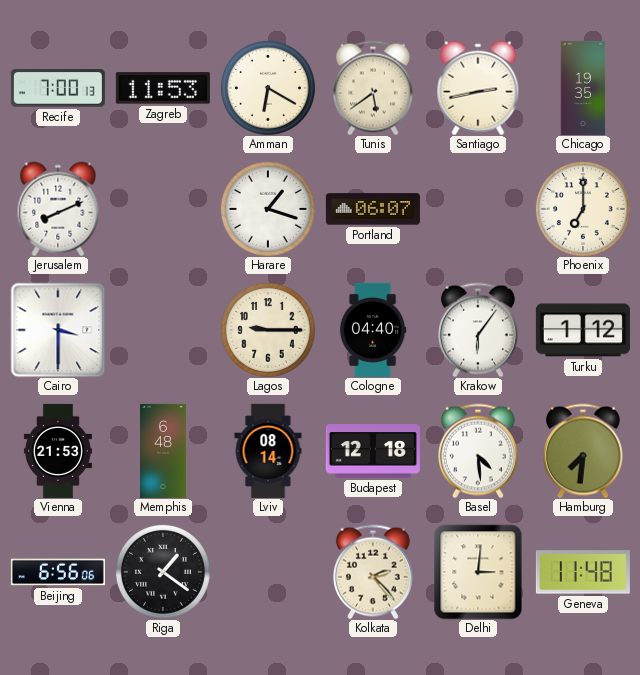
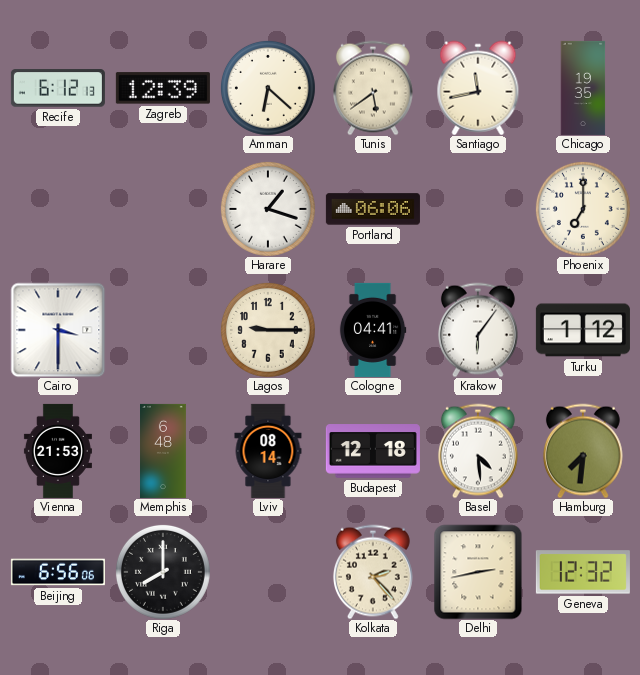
Recife: 7:00 -> 6:12 (58, 88)
Zagreb: 11:53 -> 12:39 (163, 88)
Amman: 6:20 -> 6:22 (268, 88)
Santiago: 2:43 -> 11:43 (478, 88)
Jerusalem: 8:11 -> none (58, 209)
Portland: 06:07 -> 06:06 (373, 209)
Cologne: 04:40 -> 04:41 (373, 330)
Riga: 1:21 -> 8:00 (163, 572)
Delhi: 3:01 -> 2:43 (478, 572)
Geneva: 11:48 -> 12:32 (583, 572)
